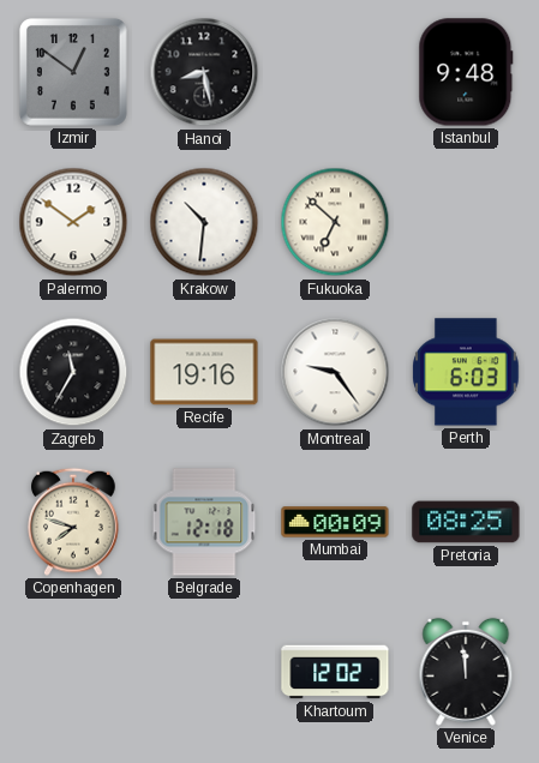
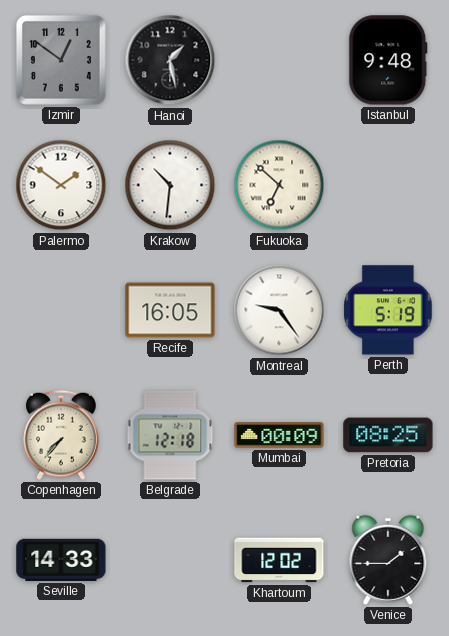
Hanoi: 8:28 -> 1:28 (170, 60)
Zagreb: 11:35 -> none (73, 372)
Recife: 19:16 -> 16:05 (170, 310)
Perth: 6:03 -> 5:19 (388, 310)
Copenhagen: 7:48 -> 7:37 (62, 435)
Seville: none -> 14:33 (61, 560)
Venice: 11:59 -> 1:45 (388, 560)
